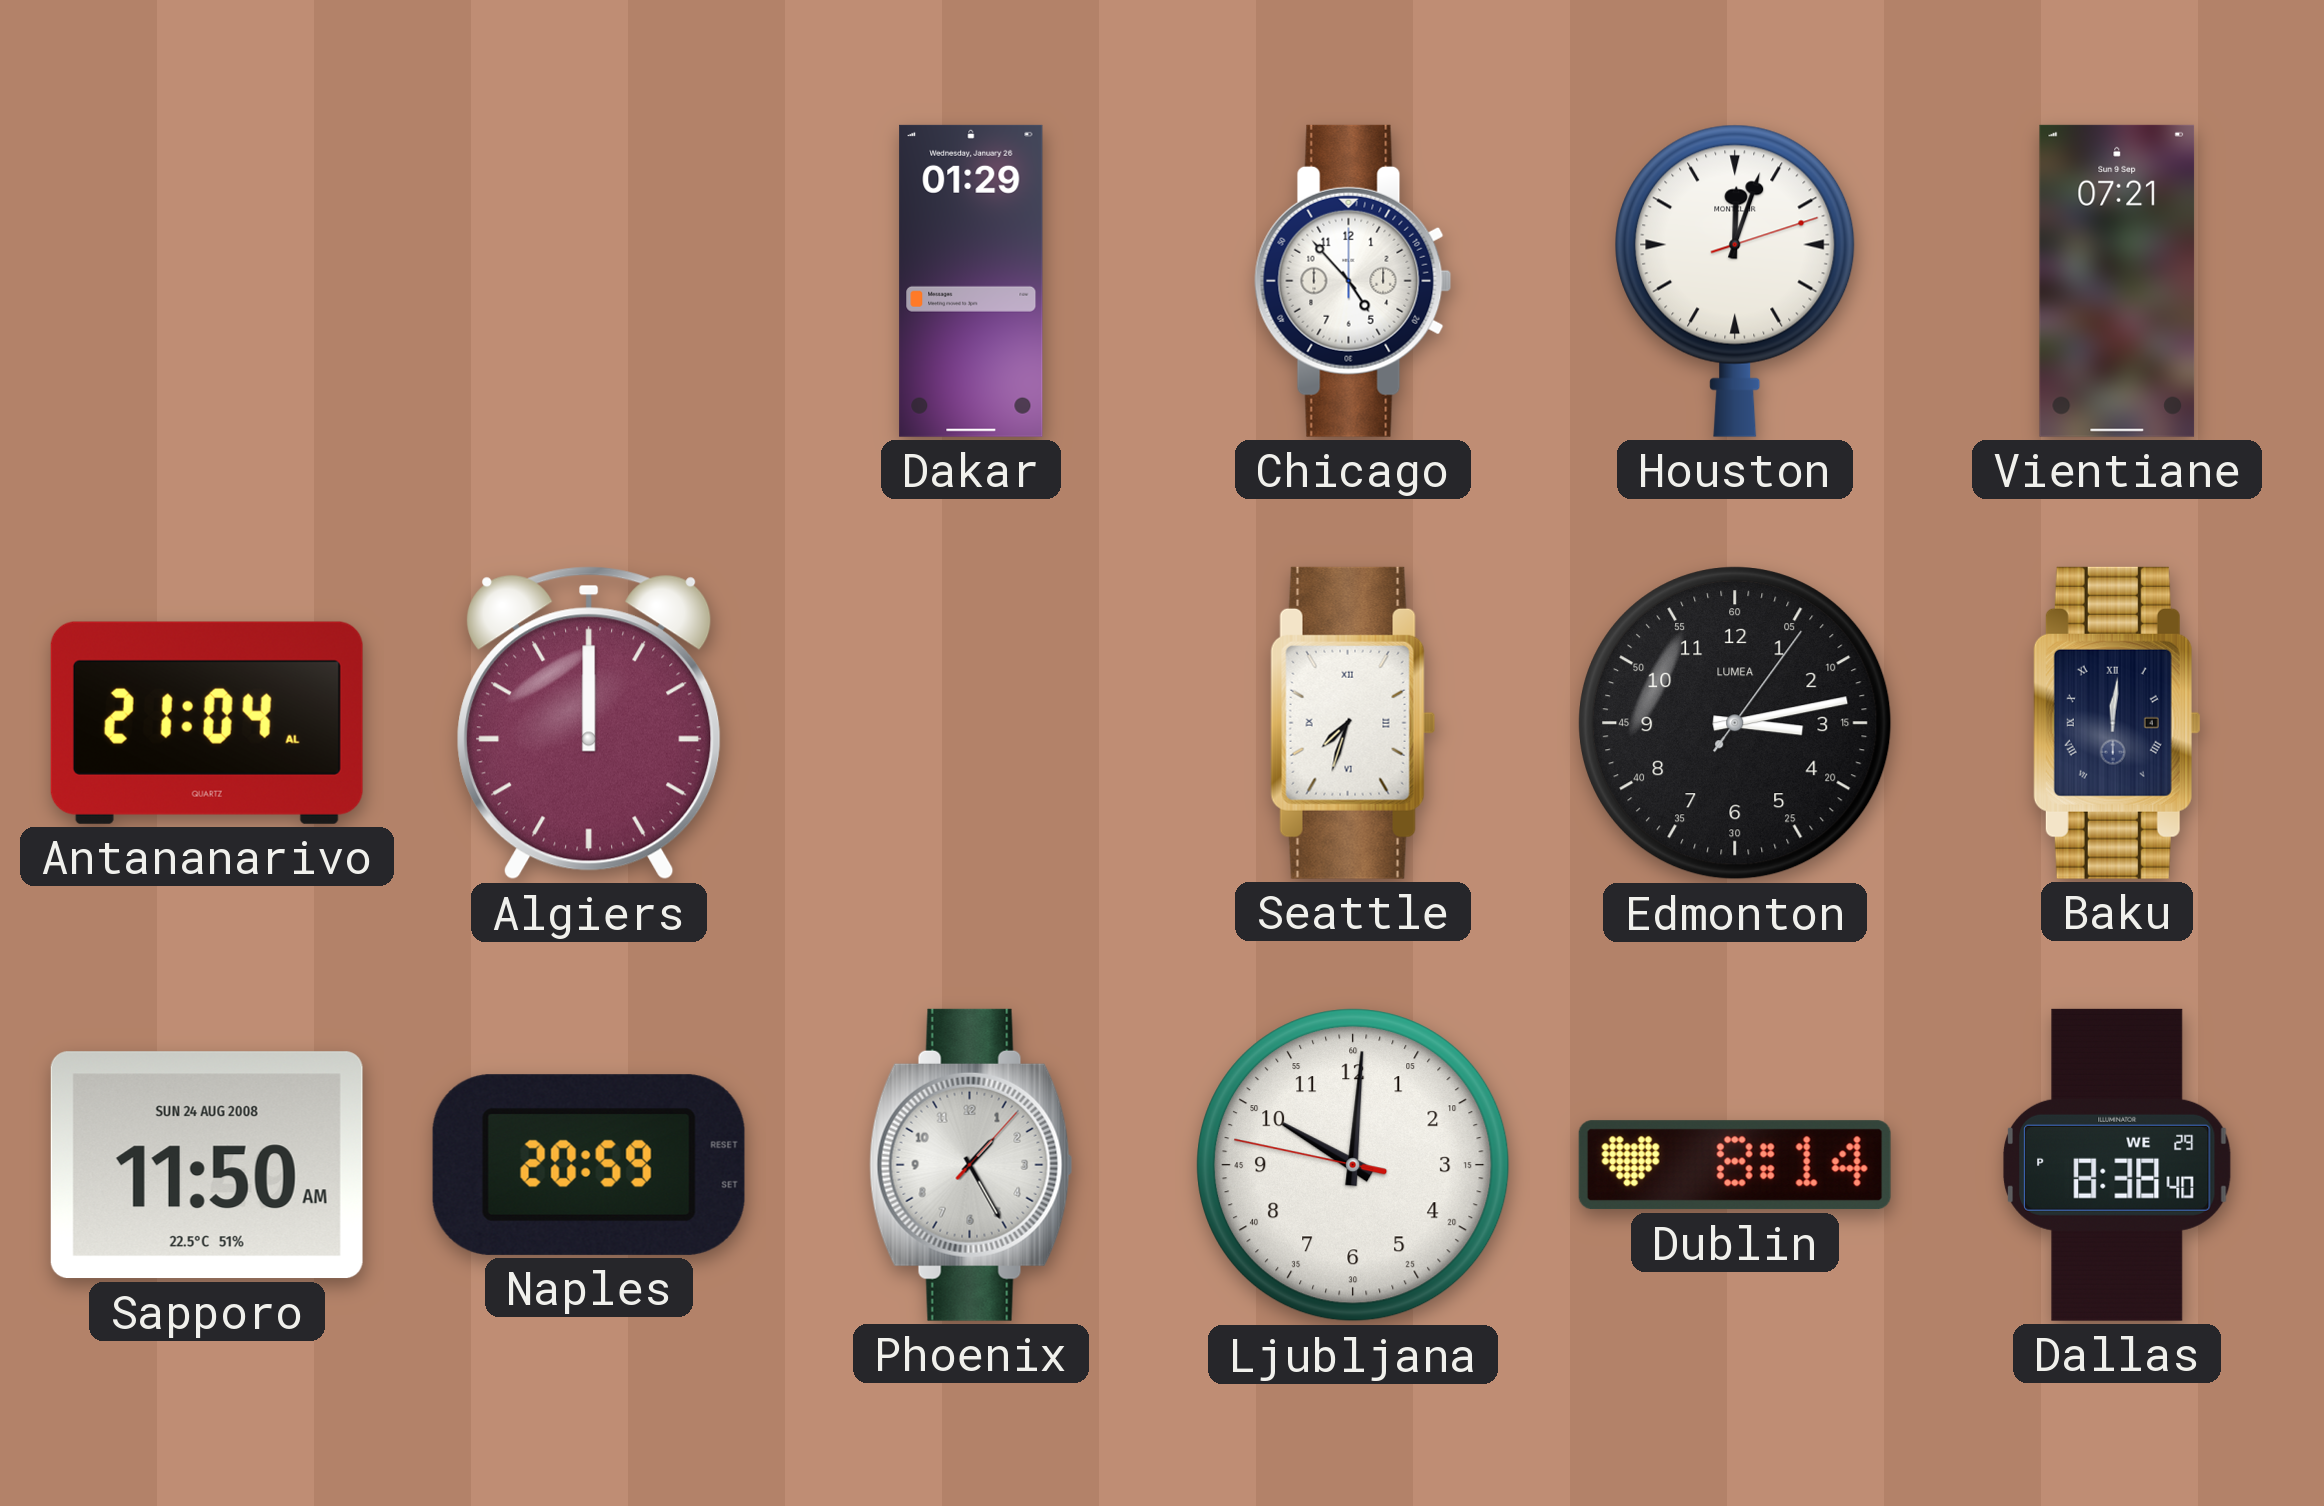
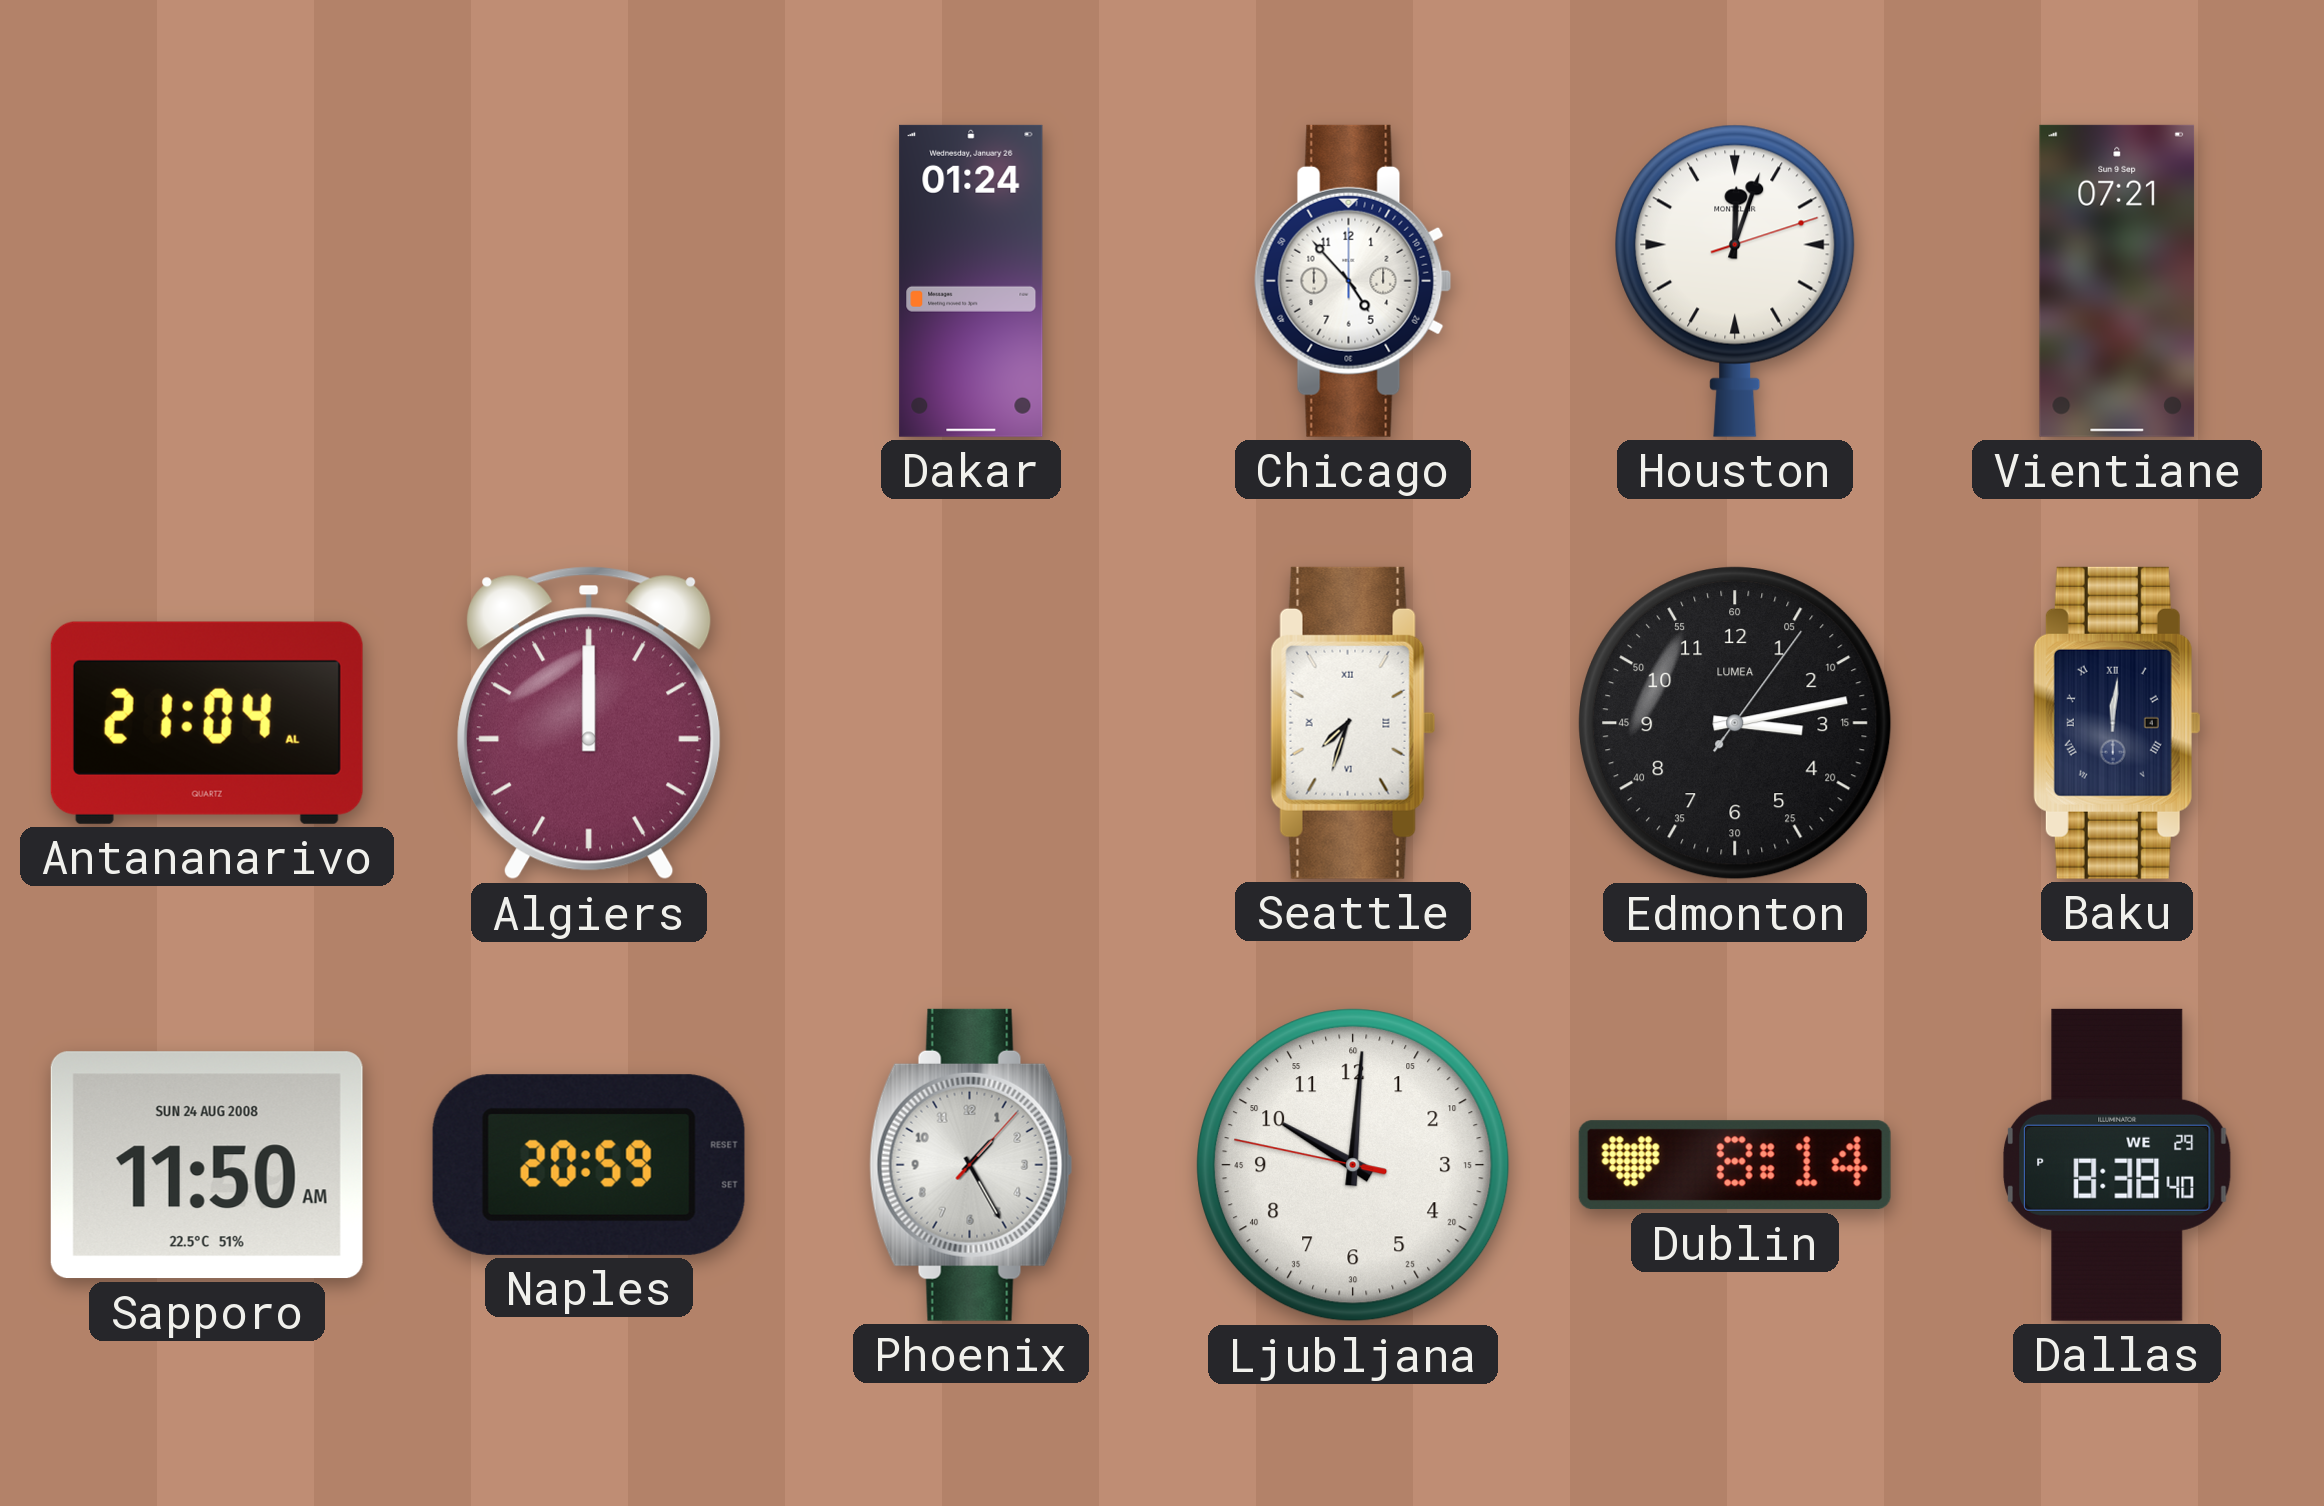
Dakar: 01:29 -> 01:24 (971, 281)
